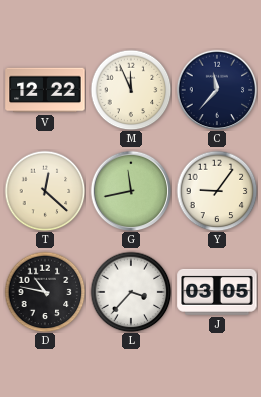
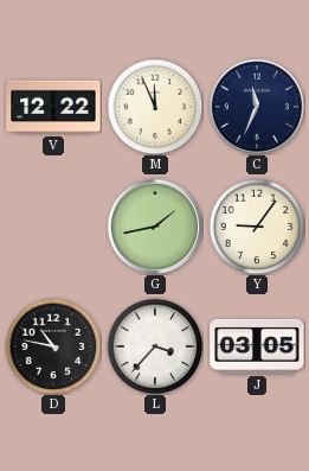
C: 11:37 -> 11:34 (257, 107)
T: 12:22 -> none (45, 191)
G: 11:43 -> 1:43 (155, 227)
